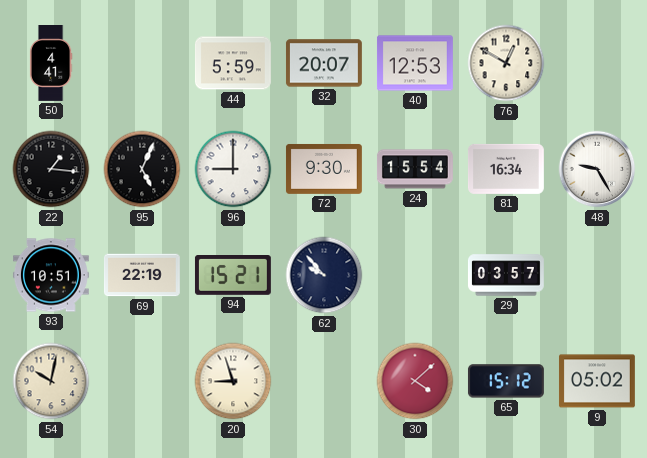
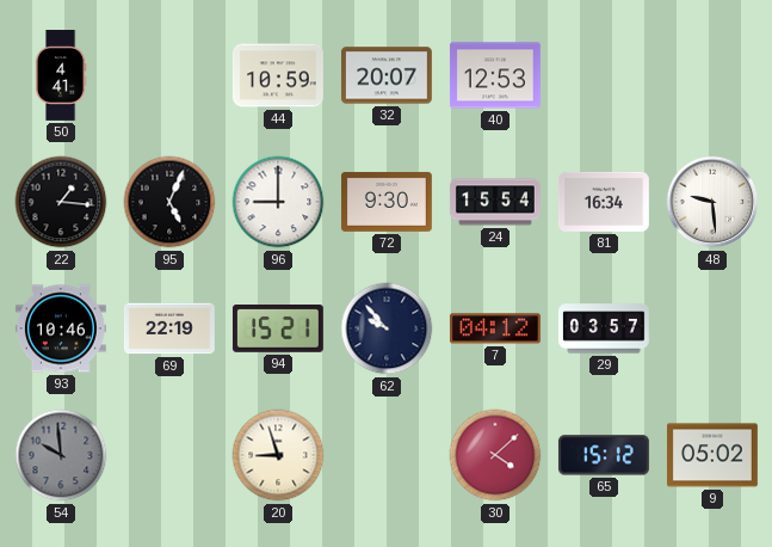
44: 5:59 -> 10:59 (278, 75)
76: 12:50 -> none (506, 63)
48: 9:25 -> 9:29 (712, 202)
93: 10:51 -> 10:46 (61, 328)
7: none -> 04:12 (495, 328)
54: 10:02 -> 9:59 (61, 455)
54 dial: cream -> grey (61, 455)
